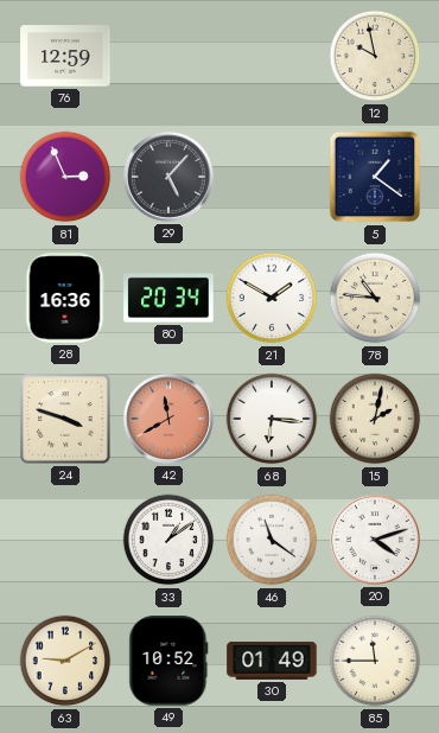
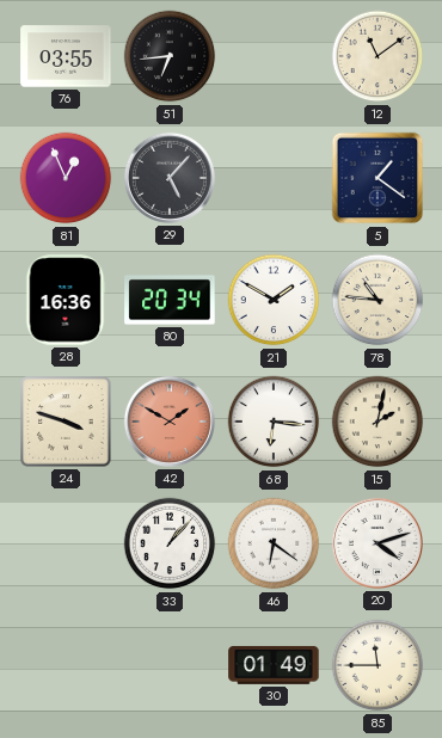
76: 12:59 -> 03:55 (66, 56)
51: none -> 6:44 (170, 56)
12: 9:58 -> 11:09 (377, 56)
81: 2:56 -> 12:56 (66, 178)
42: 11:40 -> 1:50 (170, 422)
33: 1:09 -> 1:07 (170, 543)
46: 11:21 -> 6:21 (274, 543)
63: 9:10 -> none (65, 661)
49: 10:52 -> none (168, 661)
